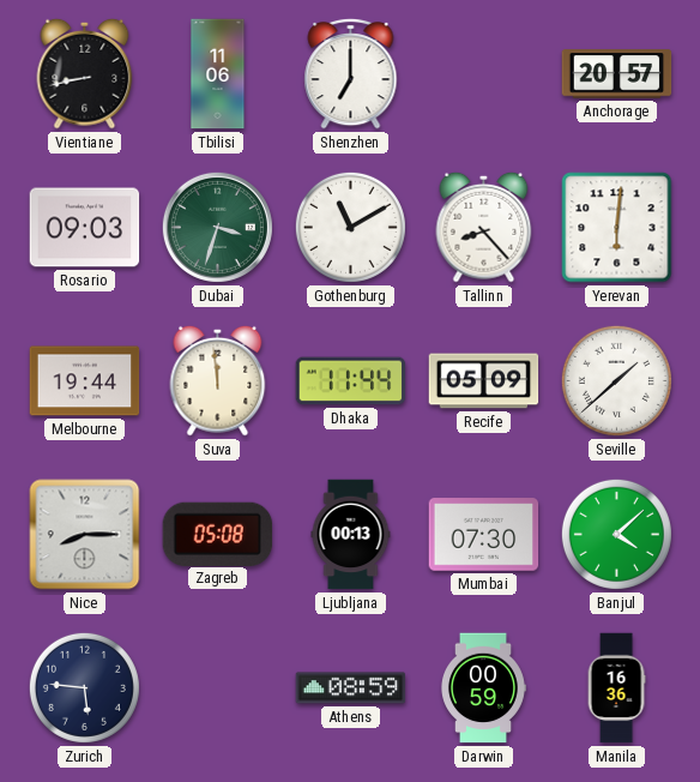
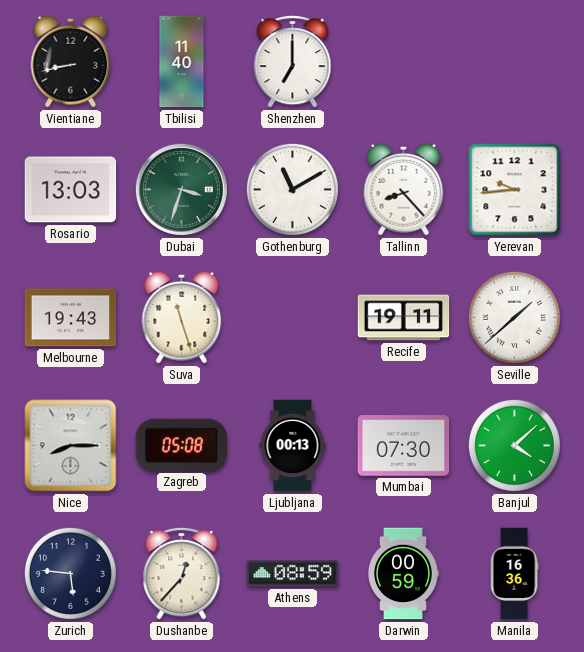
Tbilisi: 11:06 -> 11:40 (182, 62)
Anchorage: 20:57 -> none (617, 74)
Rosario: 09:03 -> 13:03 (71, 190)
Yerevan: 6:01 -> 9:44 (515, 190)
Melbourne: 19:44 -> 19:43 (71, 318)
Suva: 11:59 -> 11:27 (182, 317)
Dhaka: 11:44 -> none (351, 381)
Recife: 05:09 -> 19:11 (404, 318)
Dushanbe: none -> 12:37 (182, 573)
